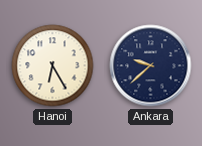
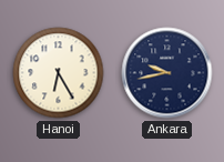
Ankara: 9:38 -> 9:43 (167, 73)
